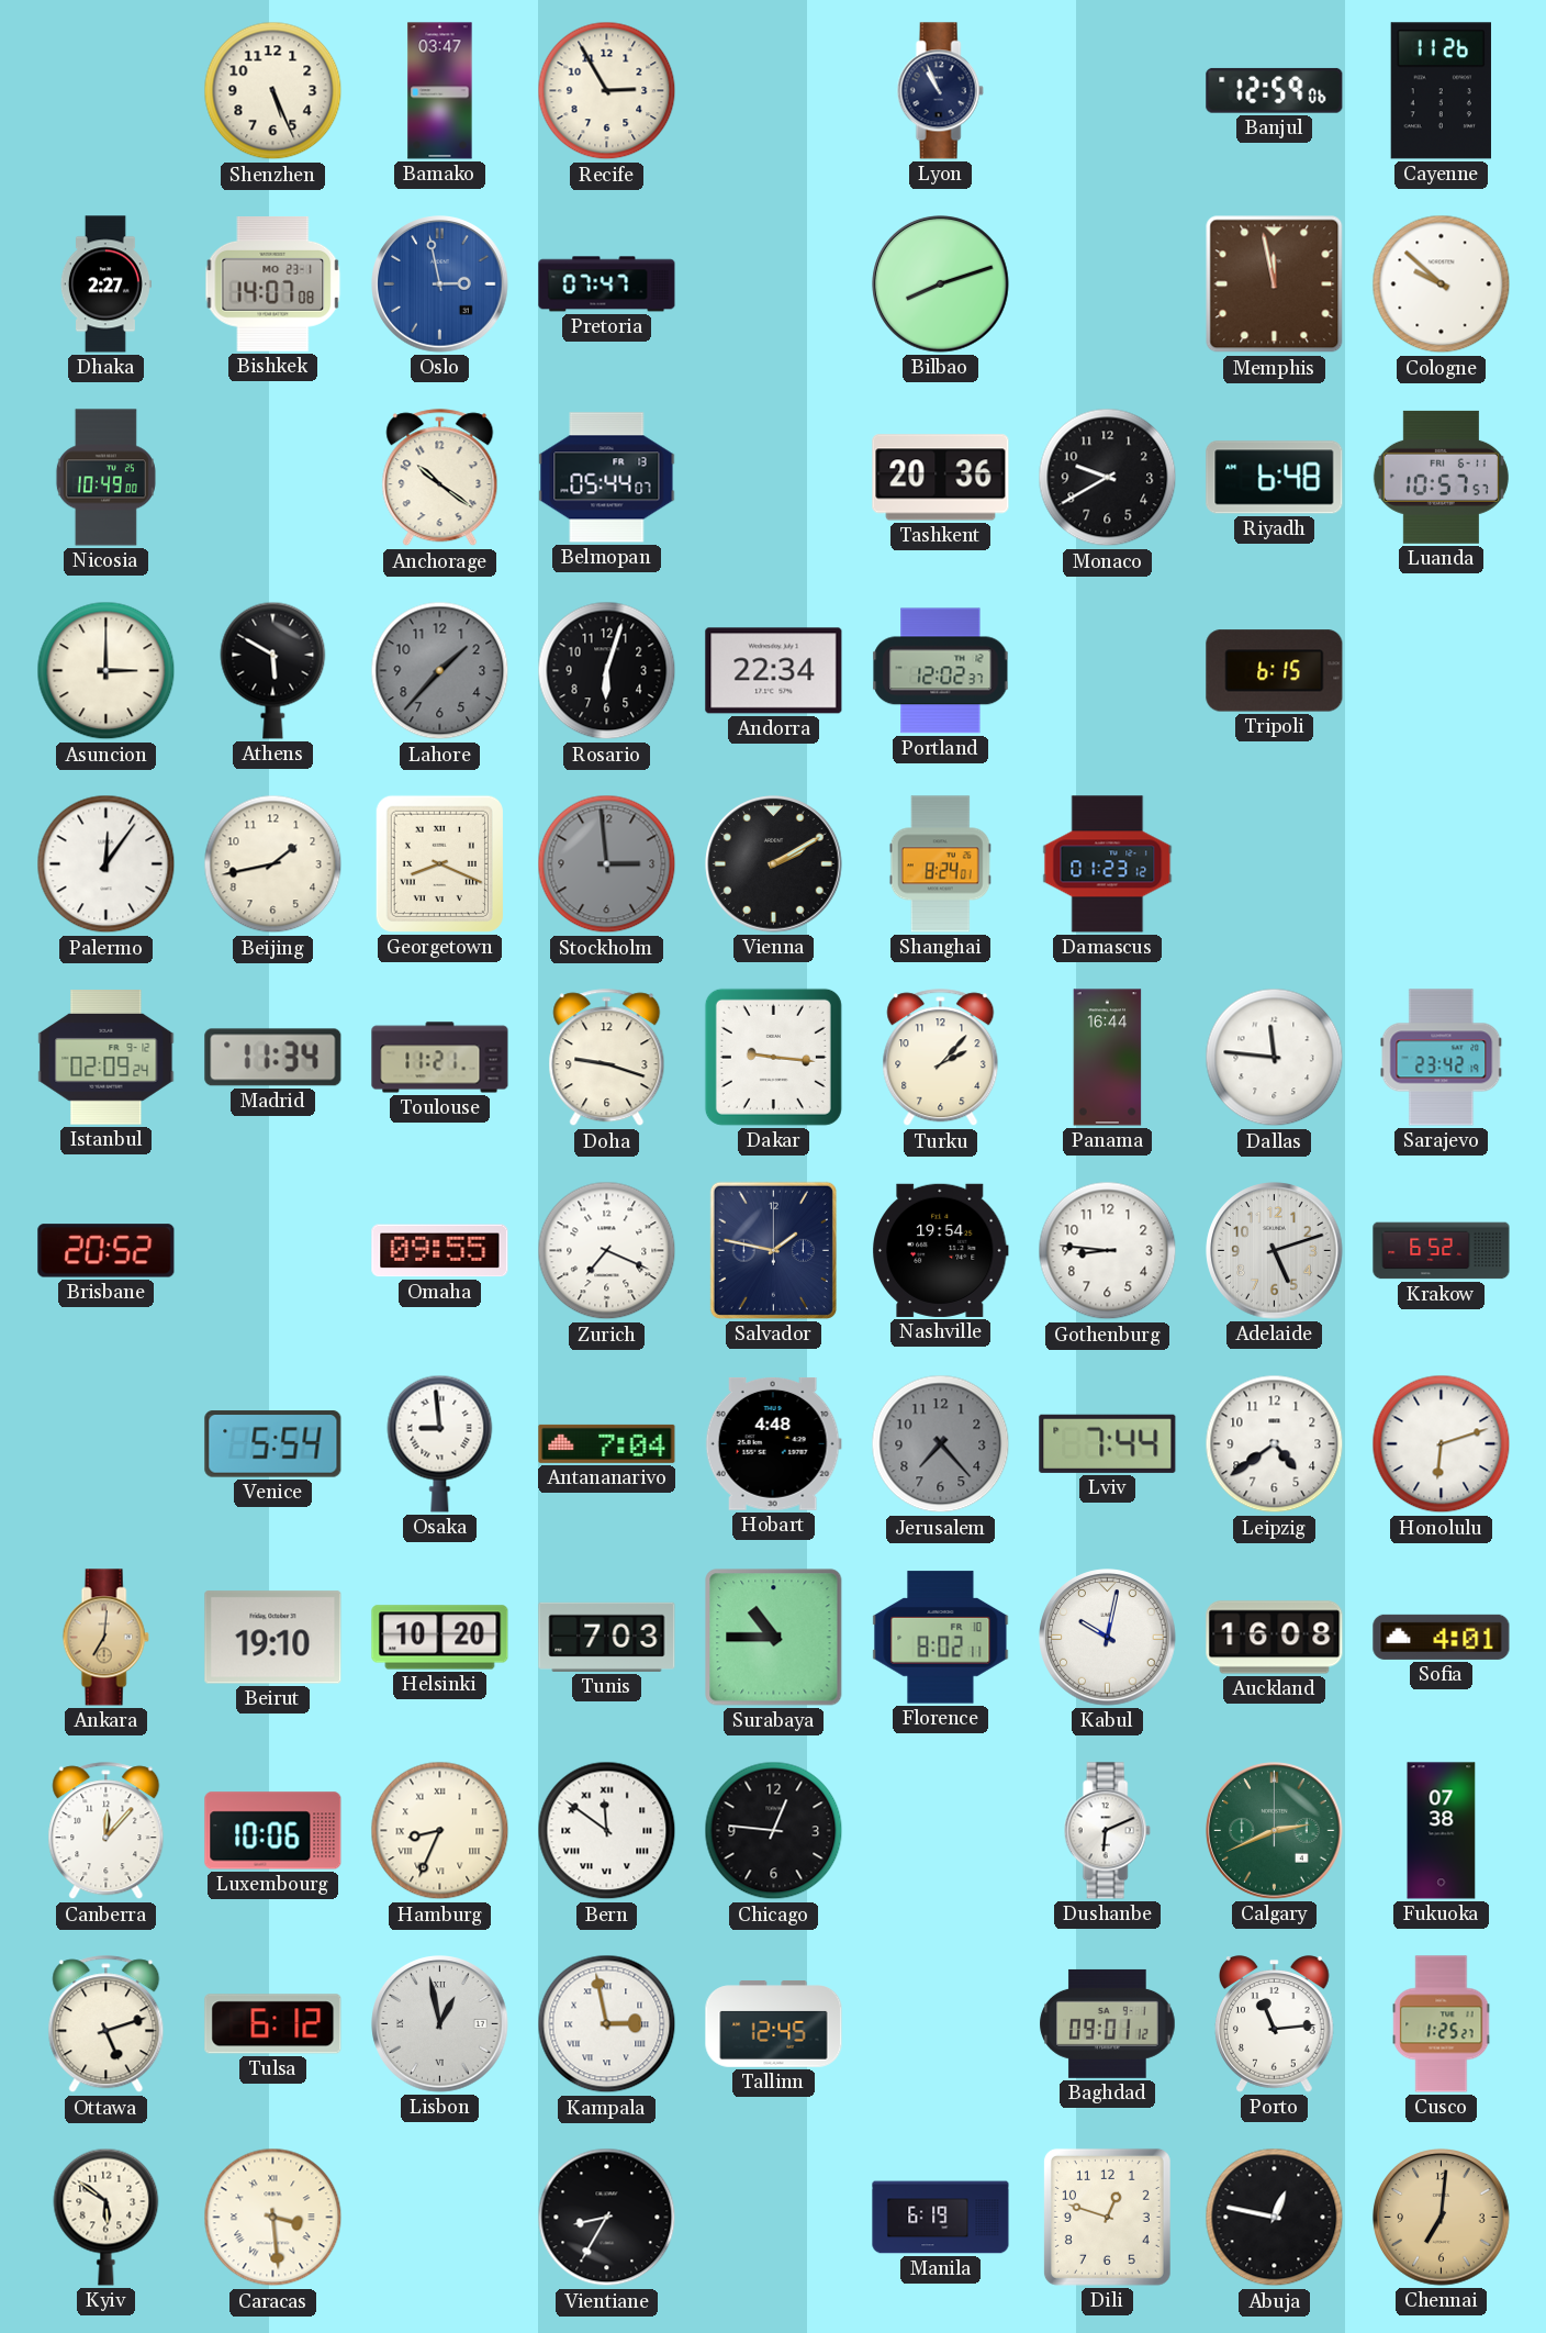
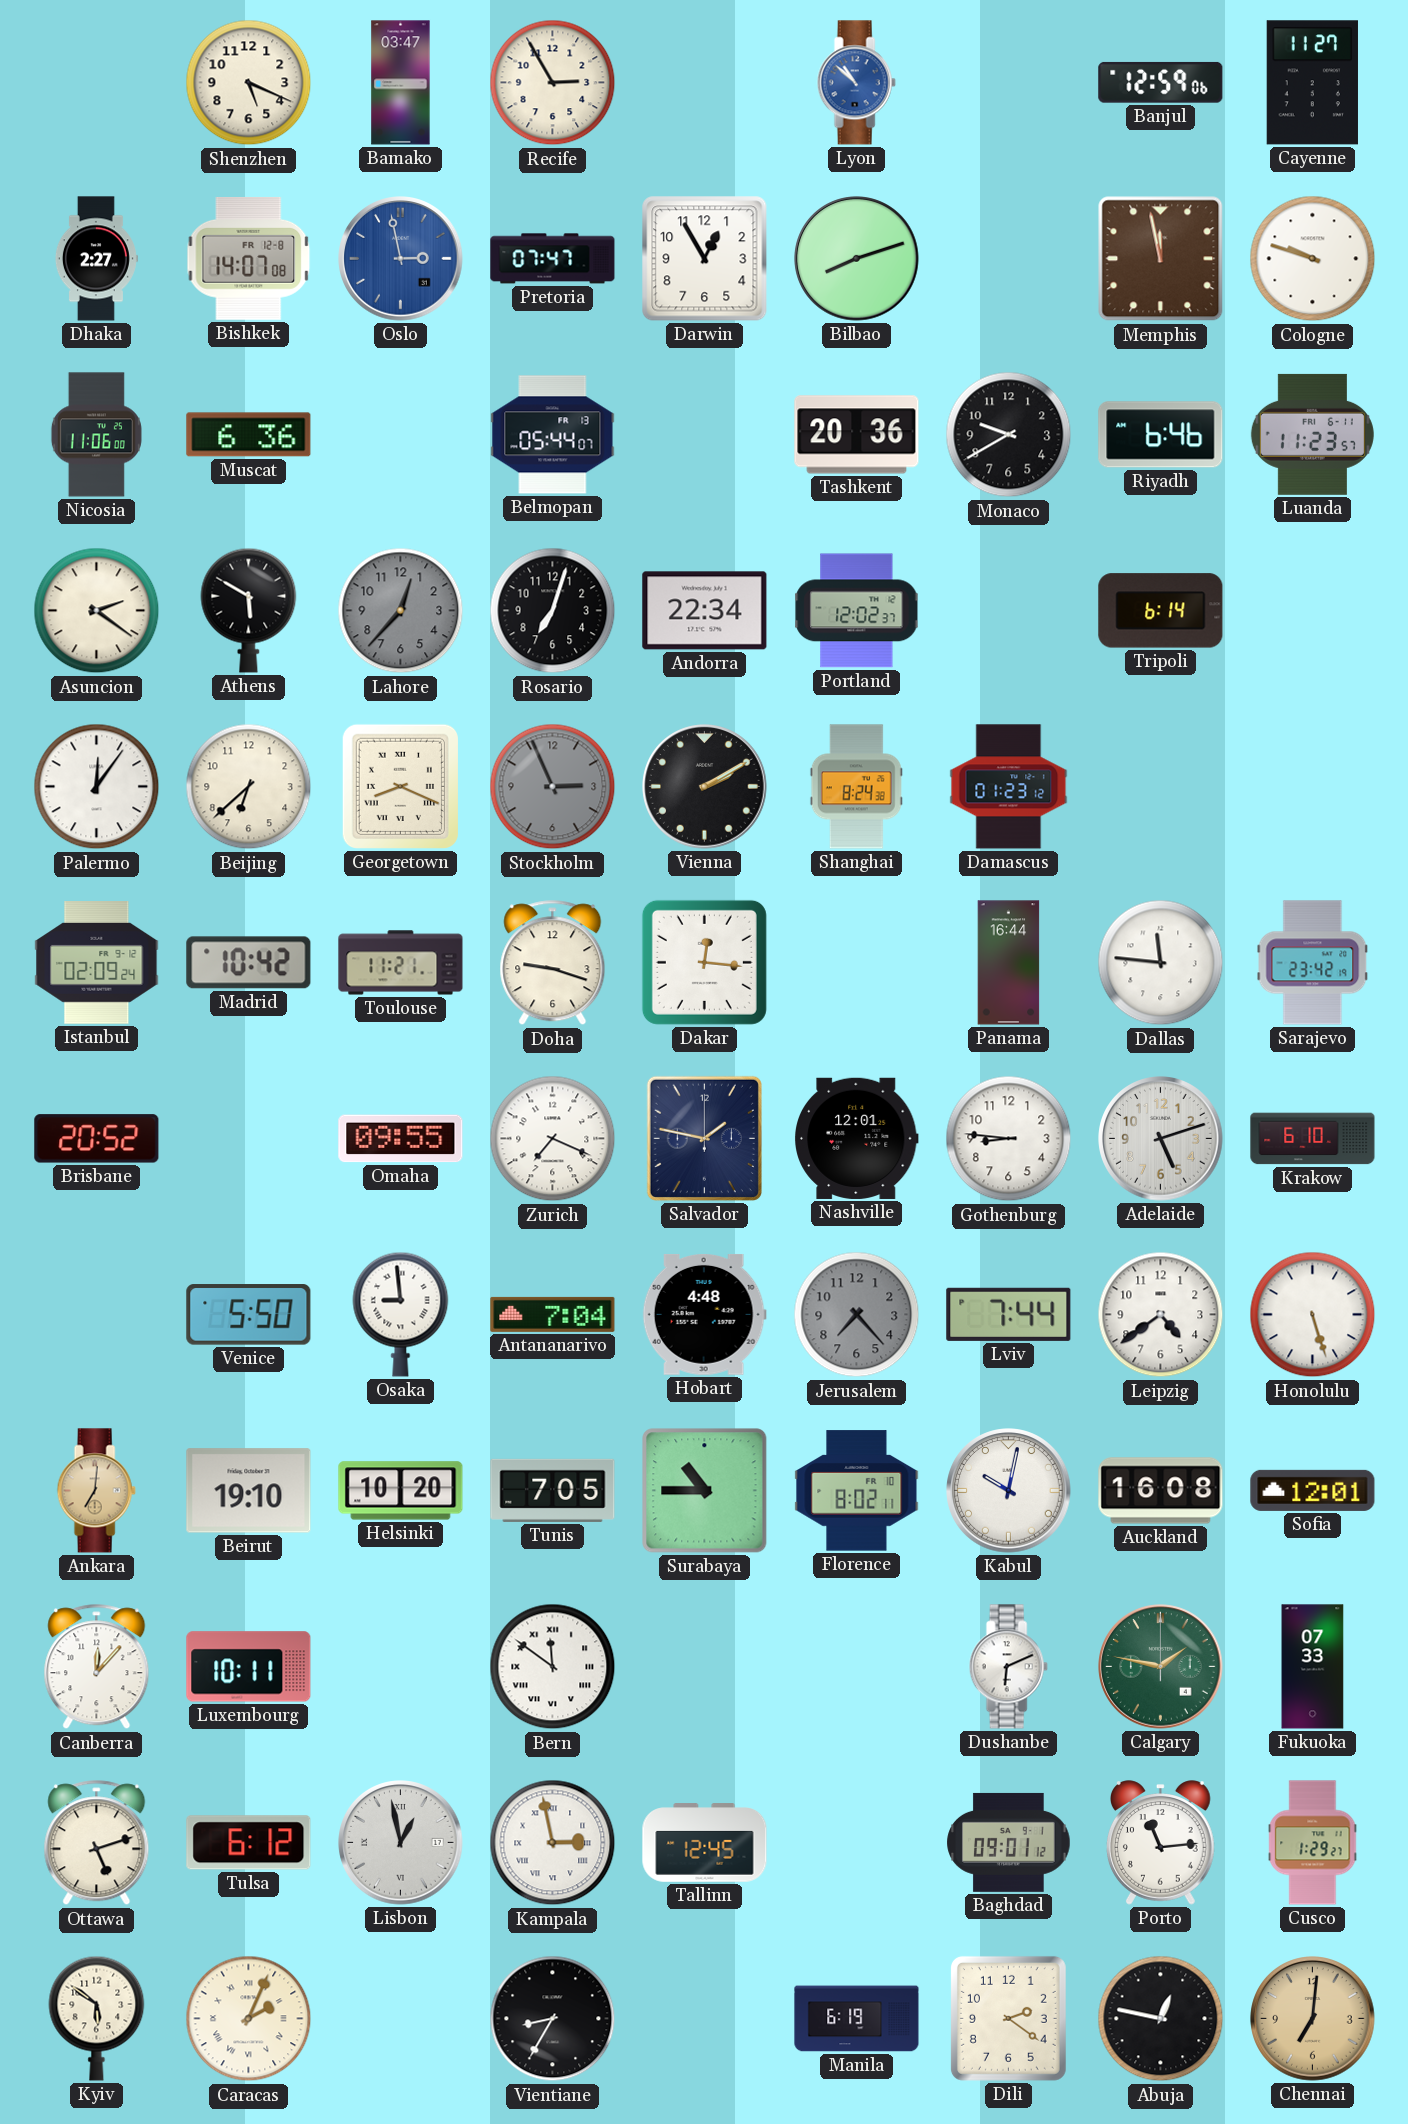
Shenzhen: 5:26 -> 5:19 (249, 83)
Lyon: 10:56 -> 10:52 (856, 83)
Lyon dial: navy -> blue (856, 83)
Cayenne: 11:26 -> 11:27 (1312, 83)
Bishkek date: MO 23-1 -> FR 12-8 (249, 258)
Darwin: none -> 12:55 (705, 259)
Cologne: 9:52 -> 9:48 (1313, 259)
Nicosia: 10:49 -> 11:06 (96, 435)
Muscat: none -> 6:36 (249, 435)
Anchorage: 10:21 -> none (440, 478)
Riyadh: 6:48 -> 6:46 (1161, 435)
Luanda: 10:57 -> 11:23 (1312, 434)
Asuncion: 3:00 -> 2:21 (97, 611)
Lahore: 1:37 -> 12:37 (401, 611)
Rosario: 6:03 -> 7:03 (553, 611)
Tripoli: 6:15 -> 6:14 (1161, 611)
Beijing: 1:43 -> 6:38 (249, 787)
Stockholm: 2:59 -> 2:56 (553, 787)
Shanghai: 8:24:01 -> 8:24:38 (856, 787)
Madrid: 11:34 -> 10:42 (249, 963)
Dakar: 9:16 -> 12:16 (704, 962)
Turku: 2:07 -> none (941, 1058)
Nashville: 19:54 -> 12:01 (856, 1138)
Krakow: 6:52 -> 6:10 (1313, 1139)
Venice: 5:54 -> 5:50 (249, 1315)
Honolulu: 6:12 -> 5:27 (1313, 1315)
Tunis: 7:03 -> 7:05 (553, 1490)
Sofia: 4:01 -> 12:01 (1313, 1490)
Luxembourg: 10:06 -> 10:11 (249, 1667)
Hamburg: 8:34 -> none (440, 1831)
Chicago: 12:46 -> none (774, 1831)
Calgary: 2:41 -> 1:47 (1161, 1667)
Fukuoka: 07:38 -> 07:33 (1313, 1667)
Cusco: 1:25 -> 1:29 (1313, 1843)
Caracas: 3:29 -> 2:04 (249, 2019)
Dili: 12:48 -> 2:21 (1008, 2018)
